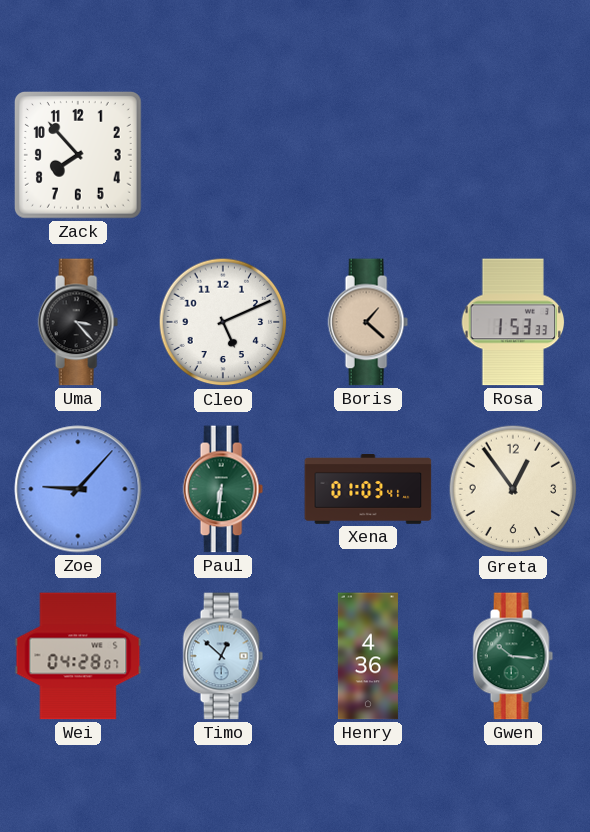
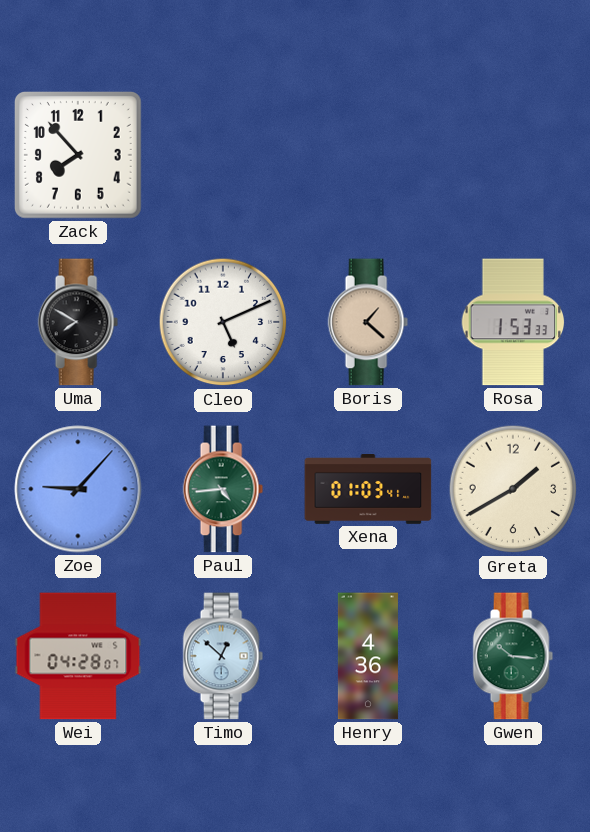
Uma: 3:23 -> 7:50 (78, 322)
Paul: 6:31 -> 4:44 (223, 489)
Greta: 12:54 -> 1:40 (513, 489)
